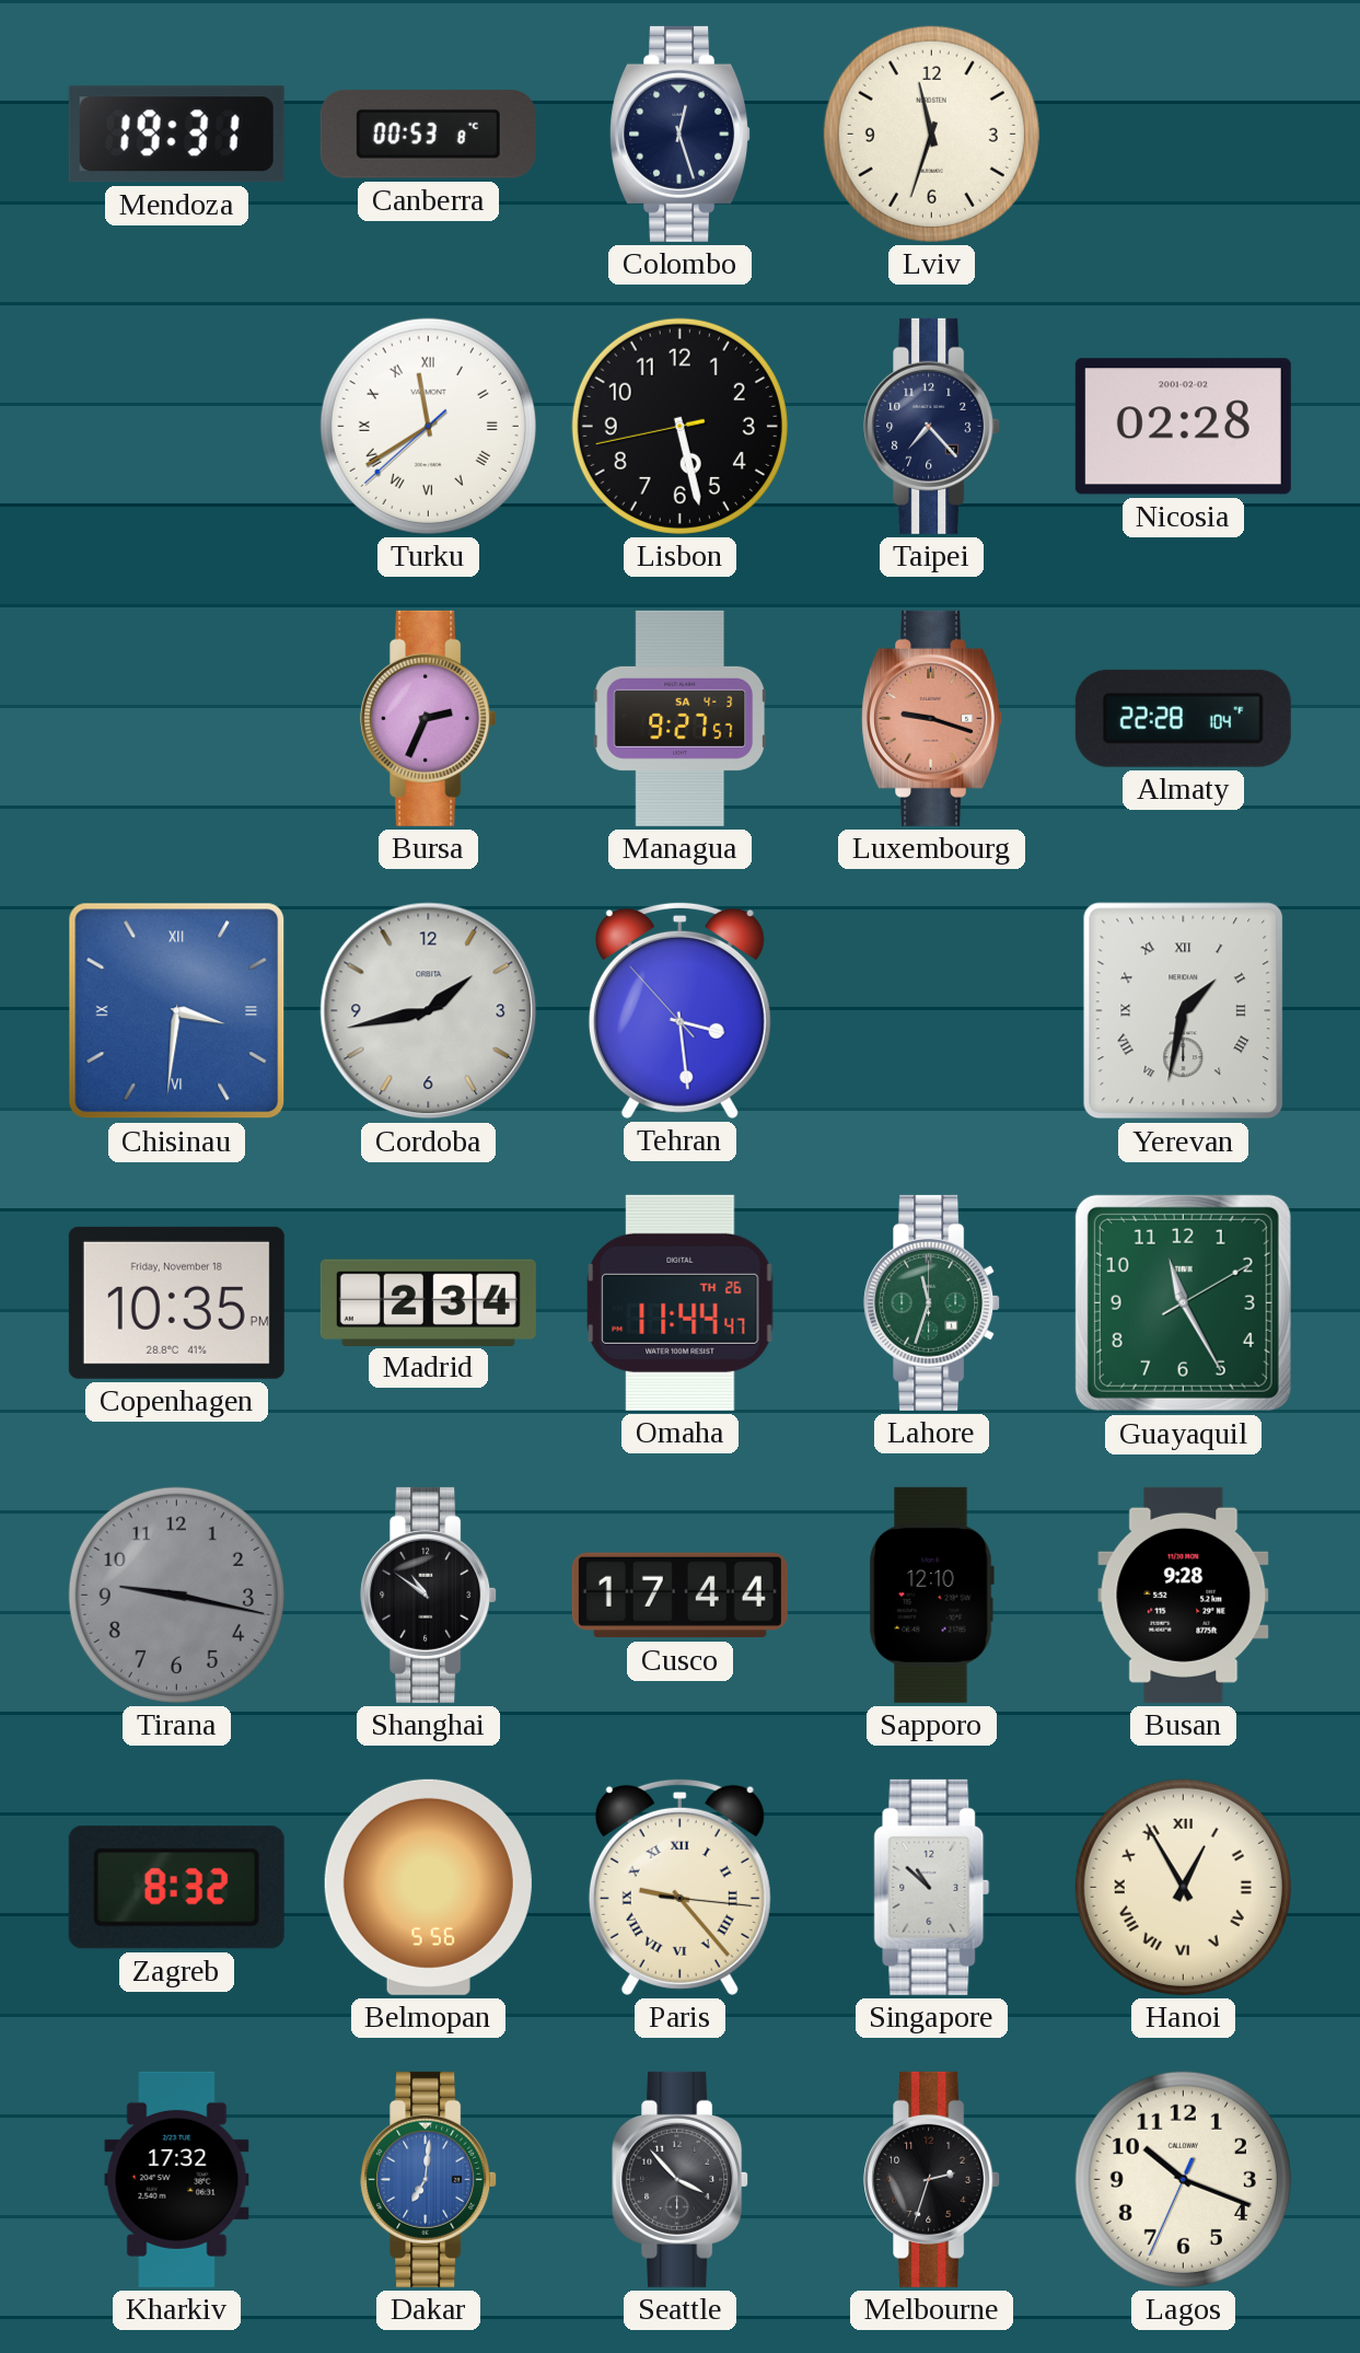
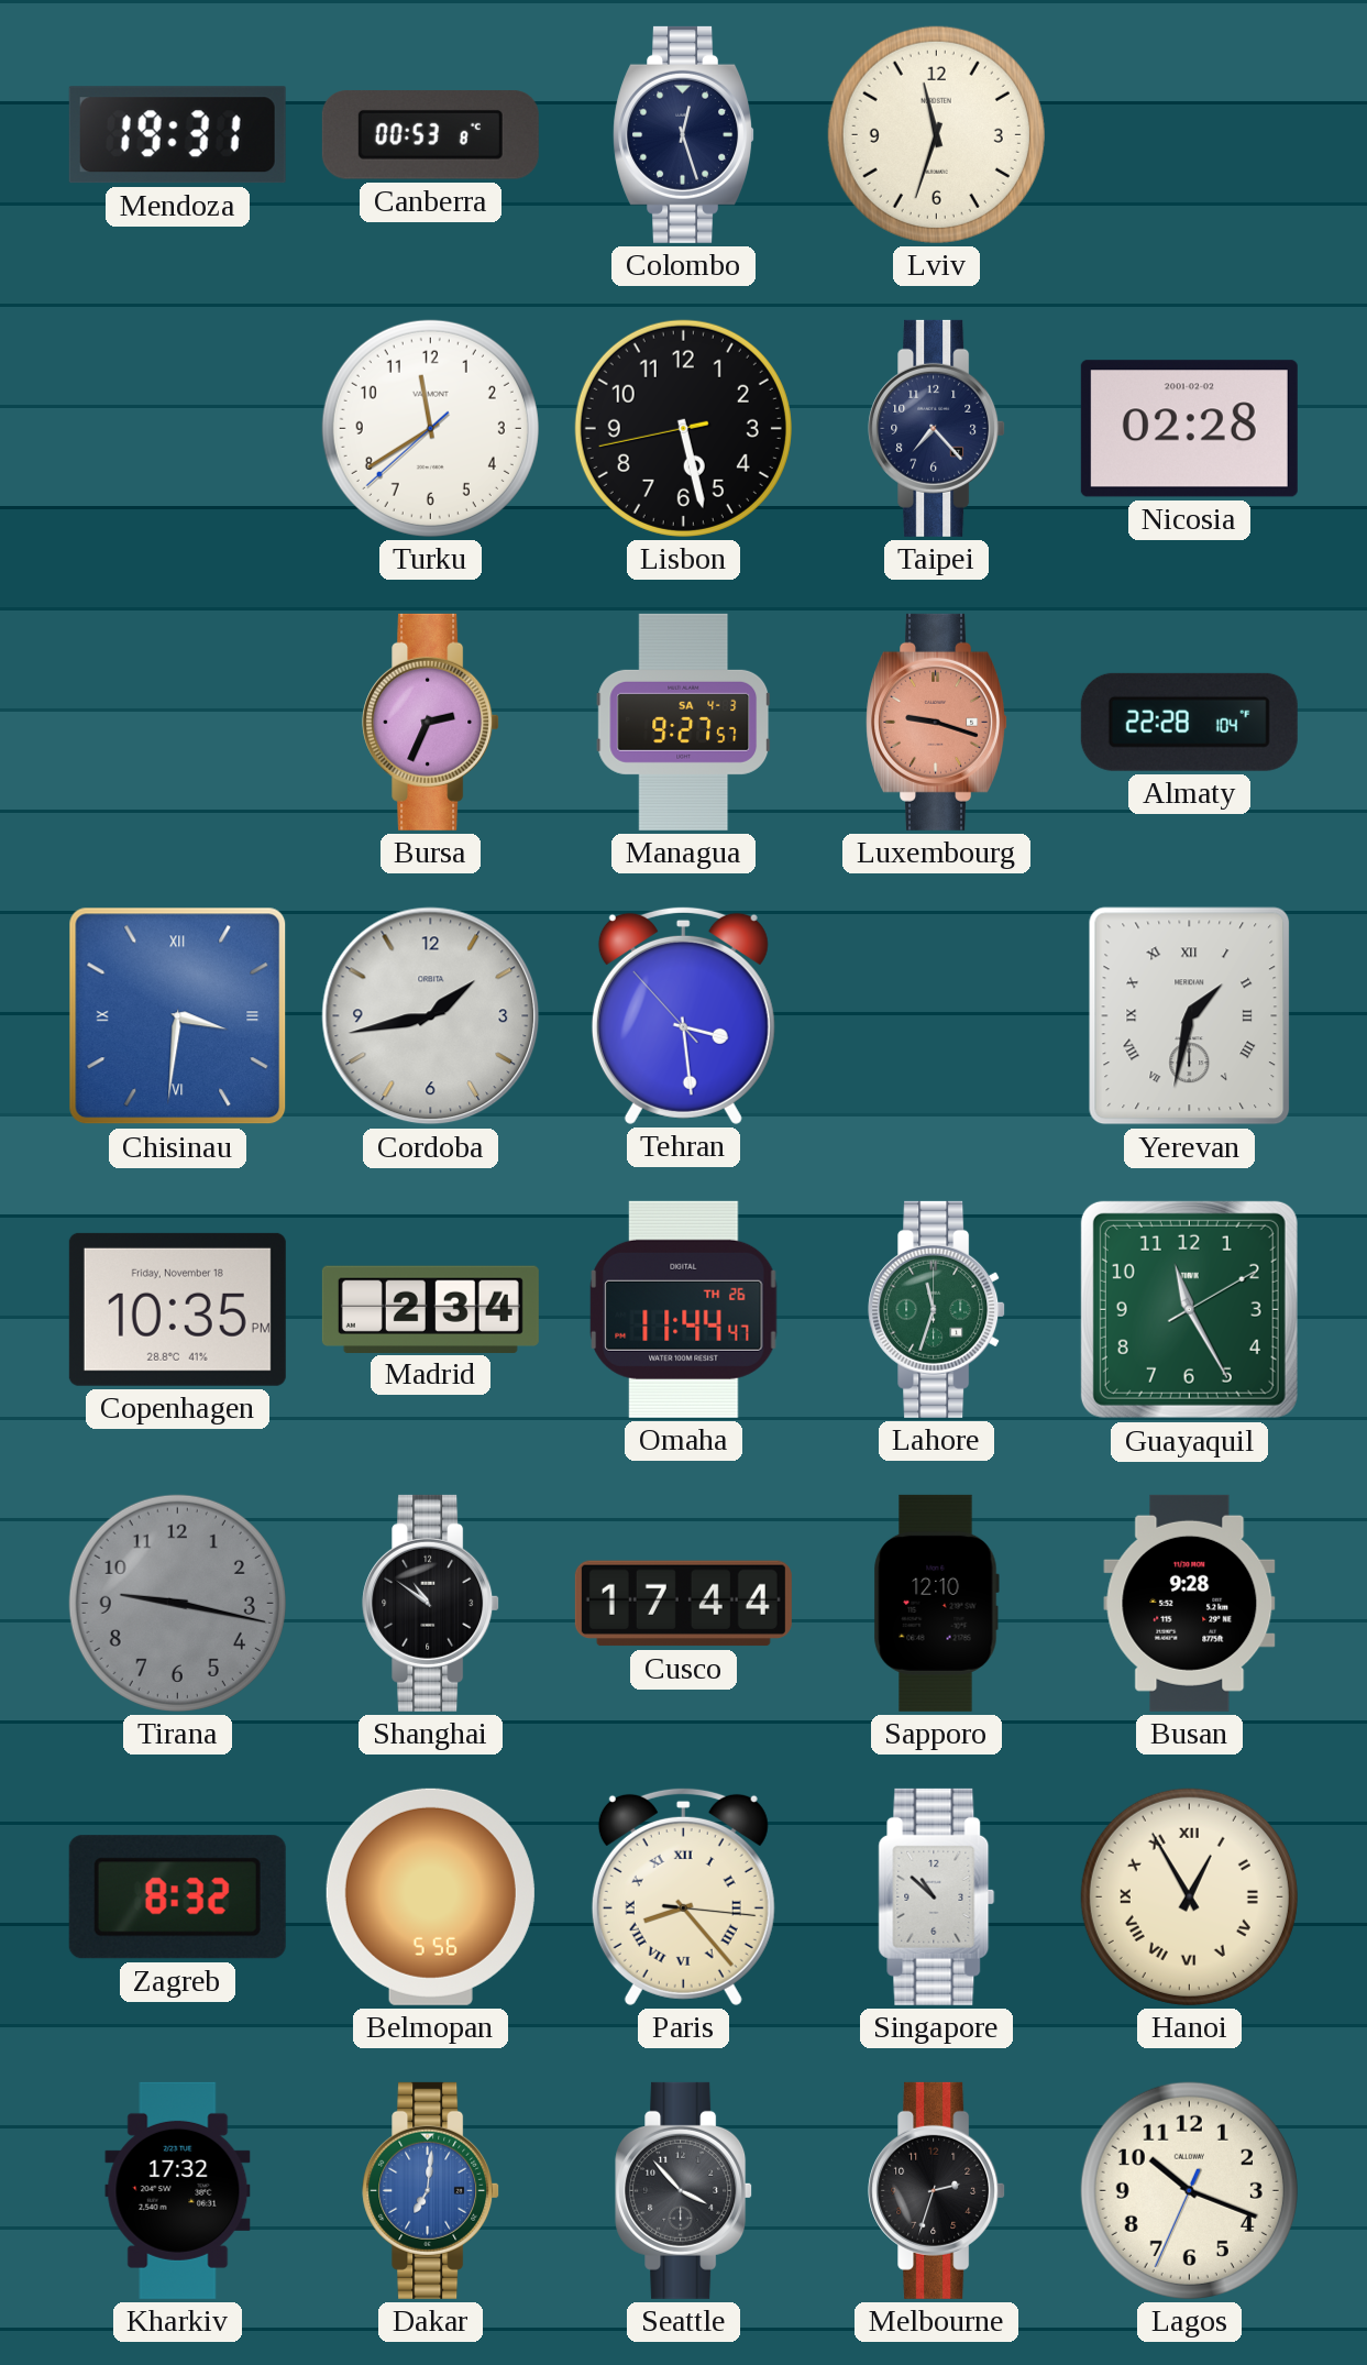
Turku numerals: Roman -> Arabic (430, 428)
Paris: 9:23 -> 8:23 (683, 1896)
